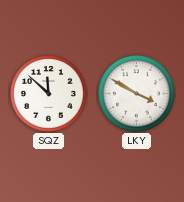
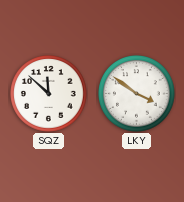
LKY: 3:50 -> 3:51 (137, 94)
